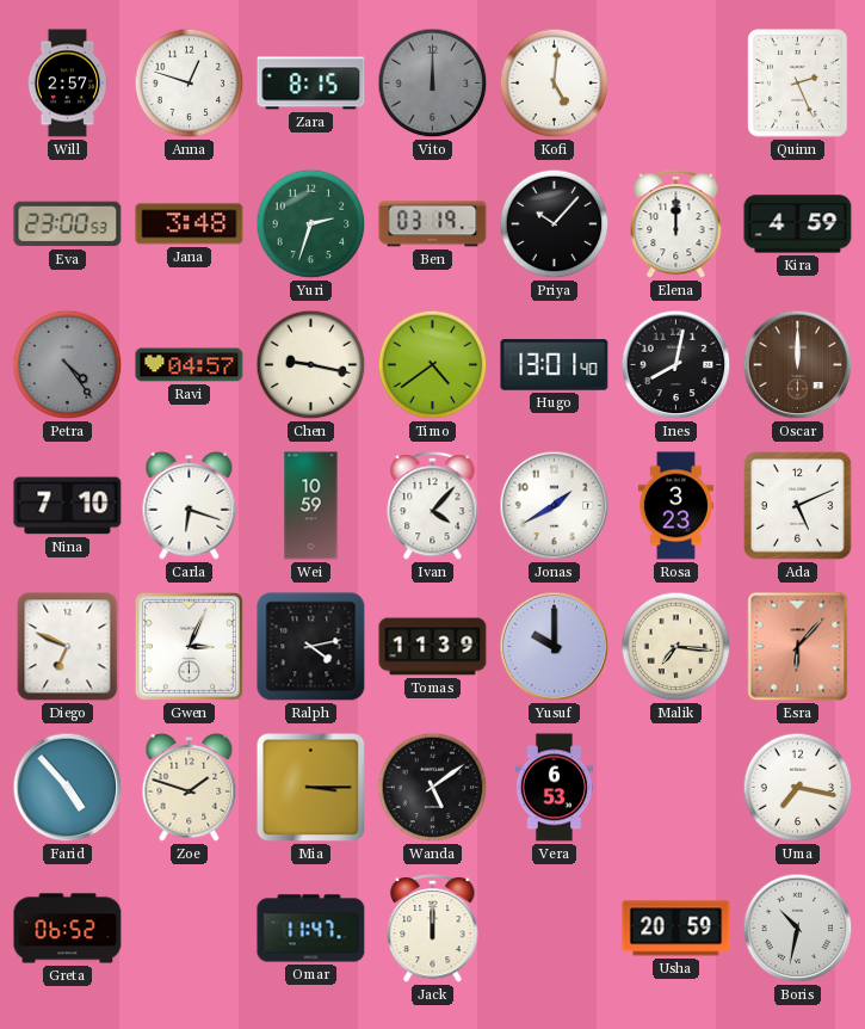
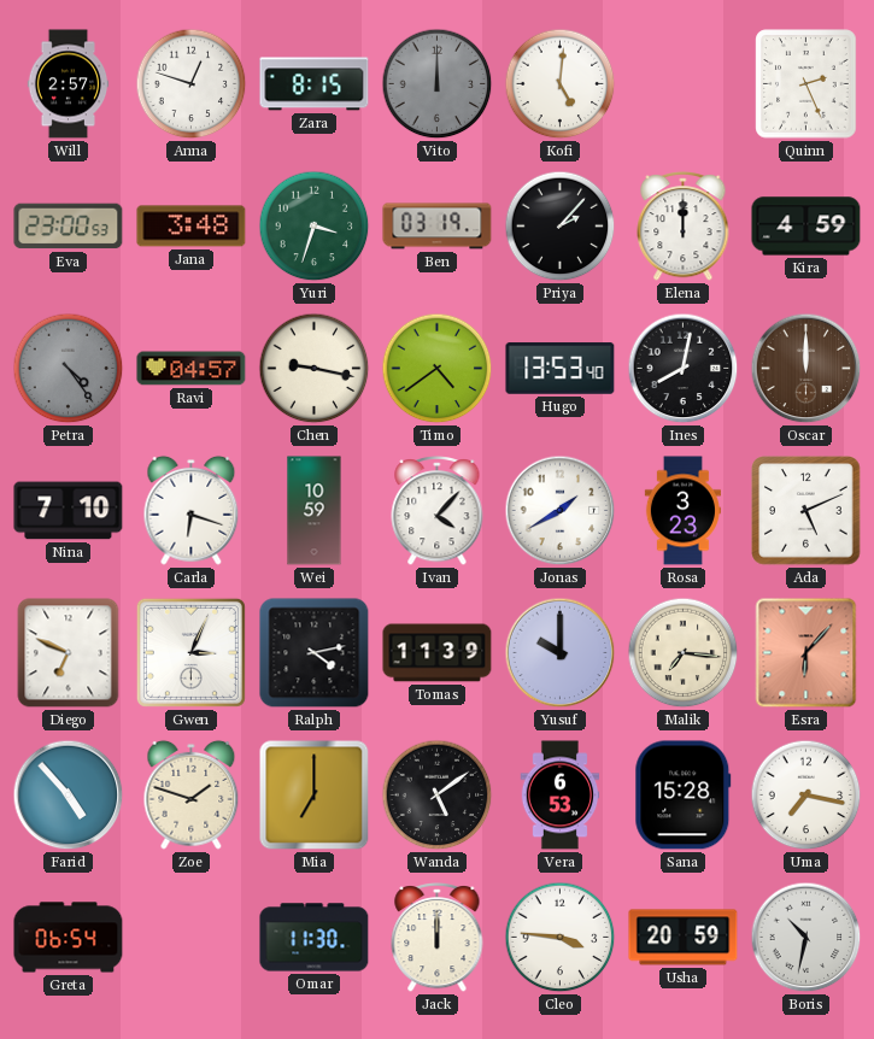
Yuri: 2:33 -> 3:33 (315, 227)
Priya: 10:07 -> 2:07 (561, 227)
Hugo: 13:01 -> 13:53 (561, 369)
Mia: 3:15 -> 7:00 (315, 796)
Sana: none -> 15:28 (684, 796)
Greta: 06:52 -> 06:54 (69, 938)
Omar: 11:47 -> 11:30 (315, 938)
Cleo: none -> 3:46 (561, 938)
